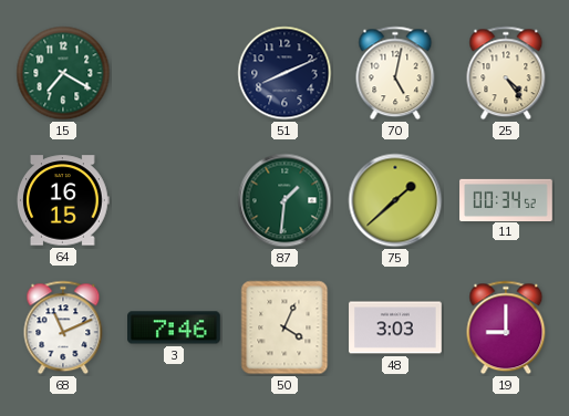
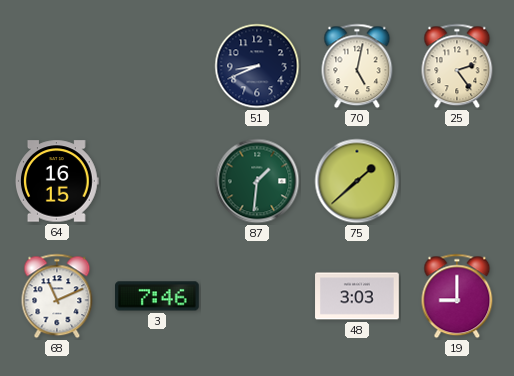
15: 7:20 -> none (63, 73)
51: 8:11 -> 8:41 (257, 66)
25: 4:24 -> 2:24 (457, 66)
11: 00:34 -> none (506, 199)
50: 4:04 -> none (284, 327)
